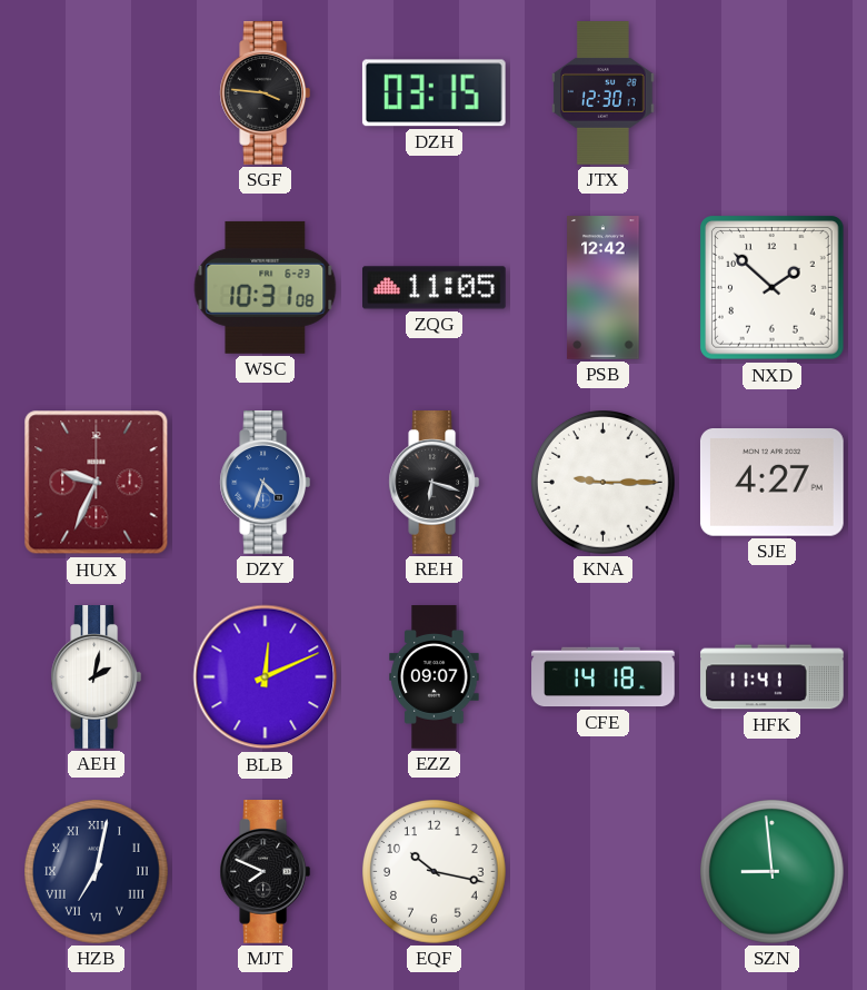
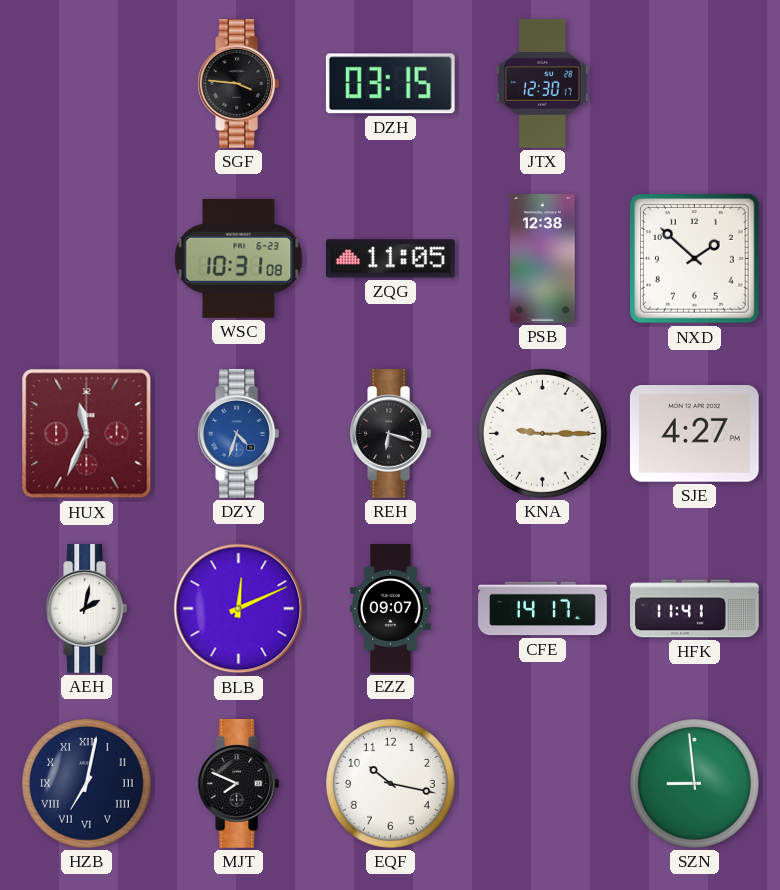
PSB: 12:42 -> 12:38 (543, 259)
HUX: 9:34 -> 11:34 (87, 434)
CFE: 14:18 -> 14:17 (543, 609)
